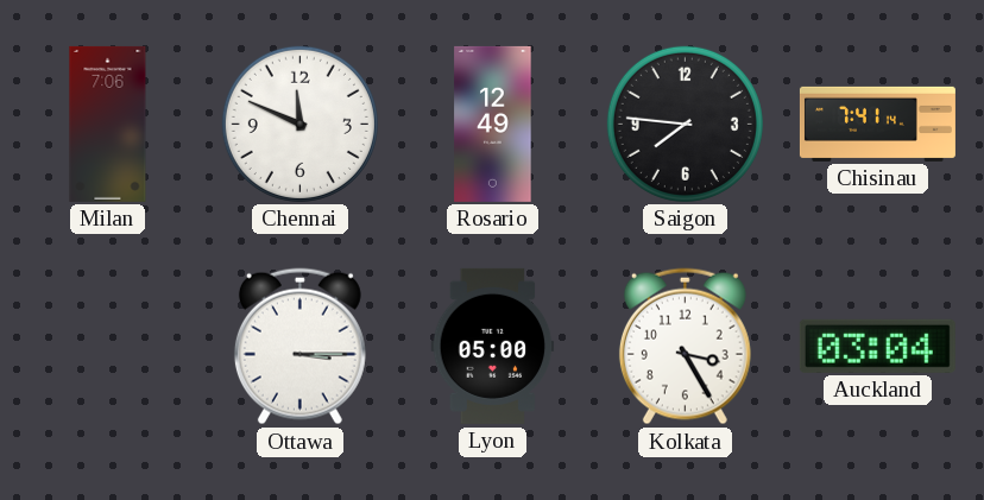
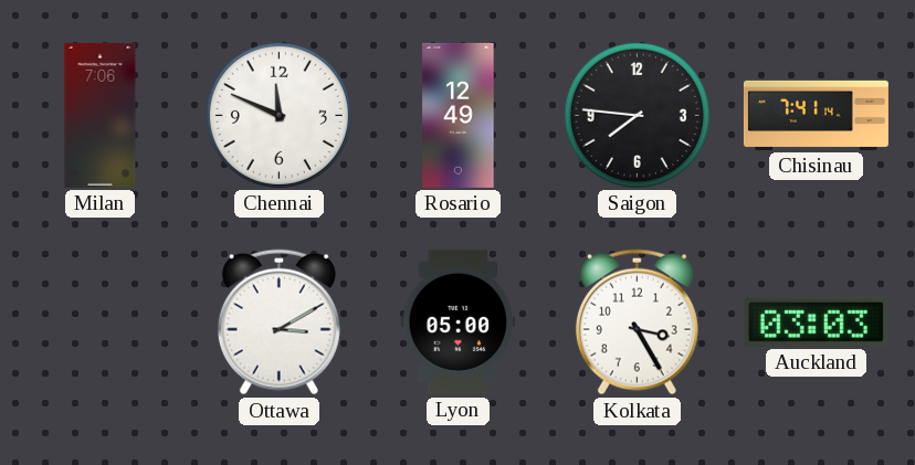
Ottawa: 3:15 -> 3:10 (278, 323)
Auckland: 03:04 -> 03:03 (816, 321)
